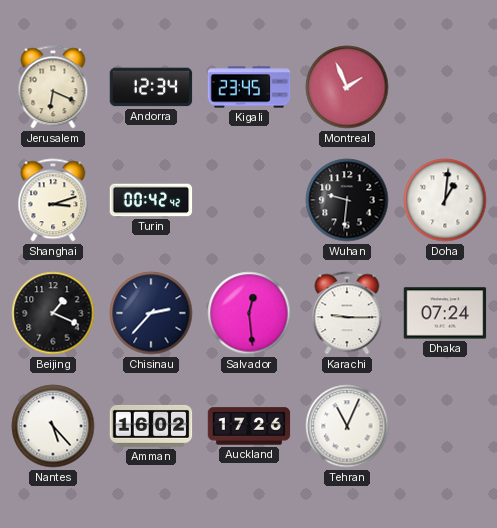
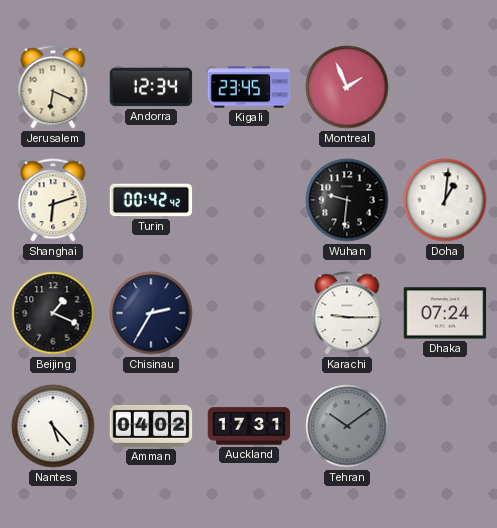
Shanghai: 3:12 -> 6:12 (53, 200)
Chisinau: 2:37 -> 2:35 (151, 313)
Salvador: 12:29 -> none (249, 313)
Amman: 16:02 -> 04:02 (151, 426)
Auckland: 17:26 -> 17:31 (249, 426)
Tehran: 11:04 -> 10:09 (347, 426)
Tehran dial: white -> grey (347, 426)
